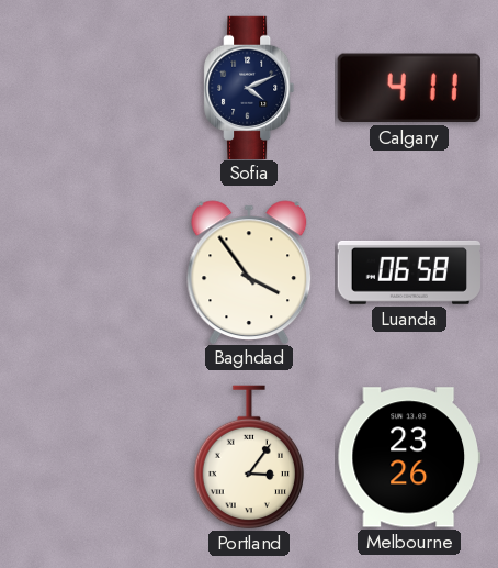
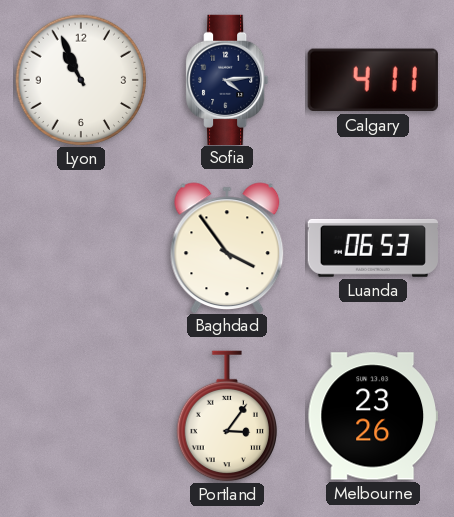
Lyon: none -> 10:56 (81, 80)
Sofia: 4:11 -> 4:14 (228, 79)
Luanda: 06:58 -> 06:53 (372, 248)
